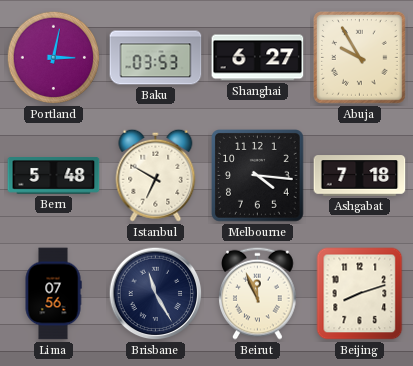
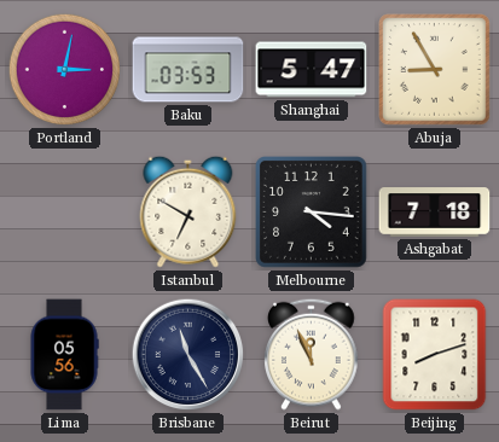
Shanghai: 6:27 -> 5:47 (312, 70)
Abuja: 9:55 -> 8:55 (435, 70)
Bern: 5:48 -> none (54, 176)
Lima: 07:56 -> 05:56 (64, 355)
